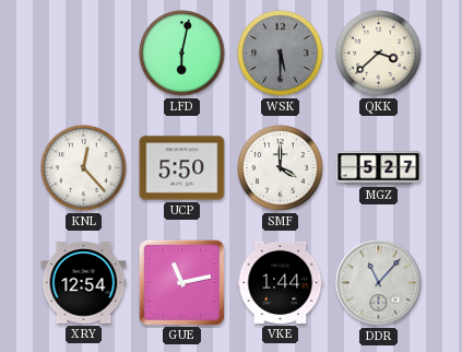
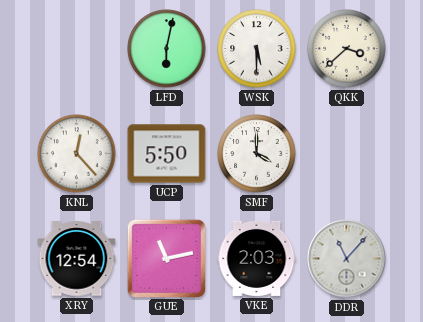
WSK dial: grey -> white (257, 49)
MGZ: 5:27 -> none (379, 168)
VKE: 1:44 -> 2:03 (257, 258)
